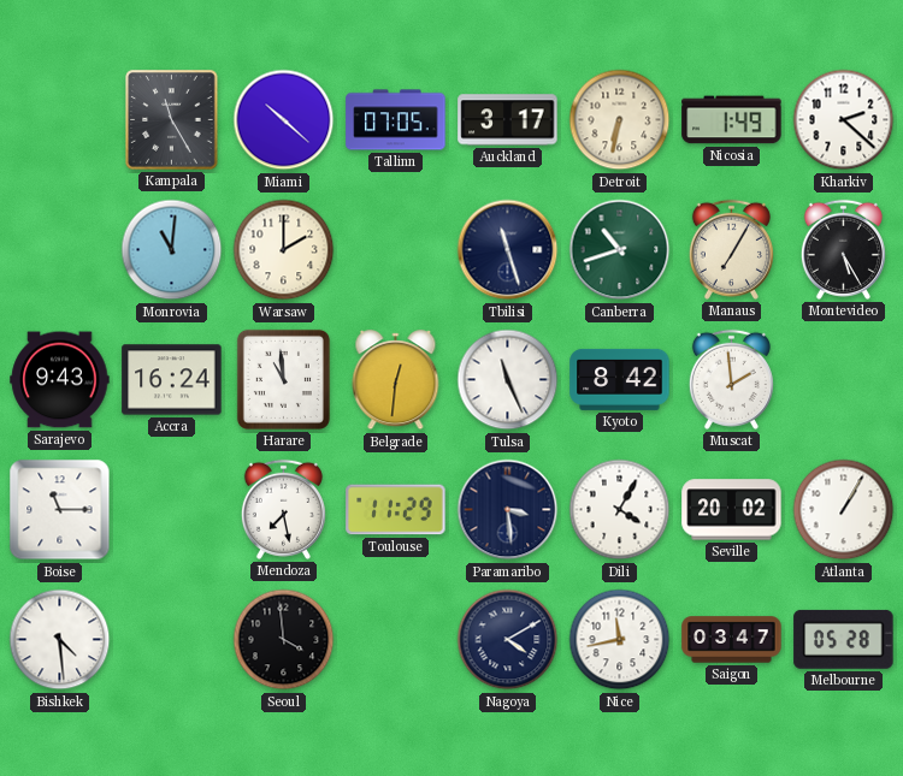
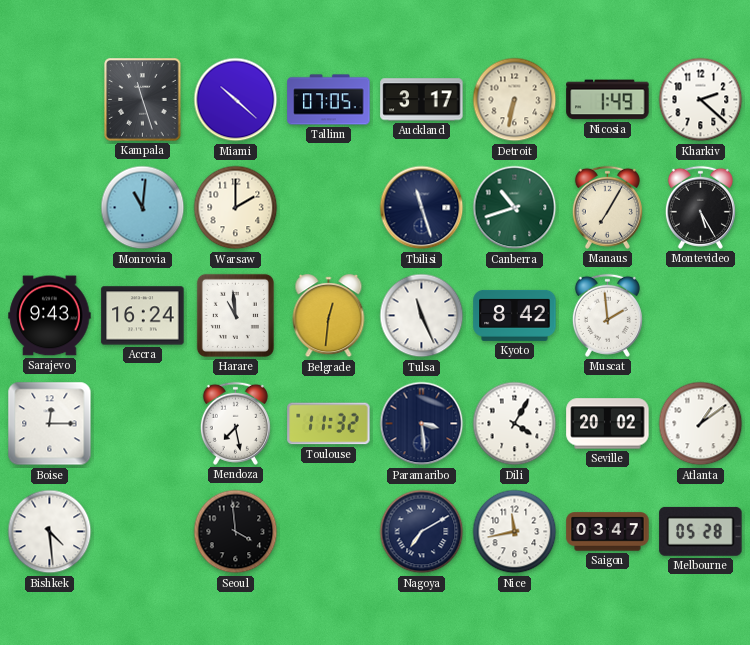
Kampala: 11:25 -> 11:27 (143, 100)
Boise: 11:15 -> 12:15 (50, 424)
Toulouse: 11:29 -> 11:32 (329, 424)
Atlanta: 1:05 -> 1:09 (701, 424)
Nagoya: 4:10 -> 7:10 (422, 532)
